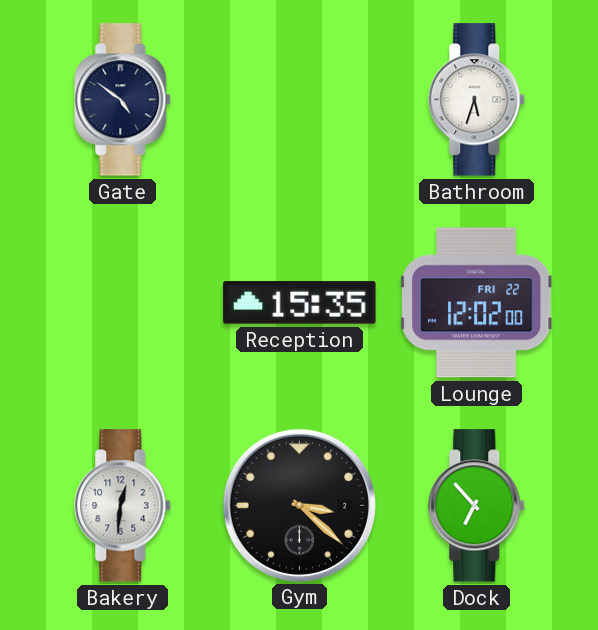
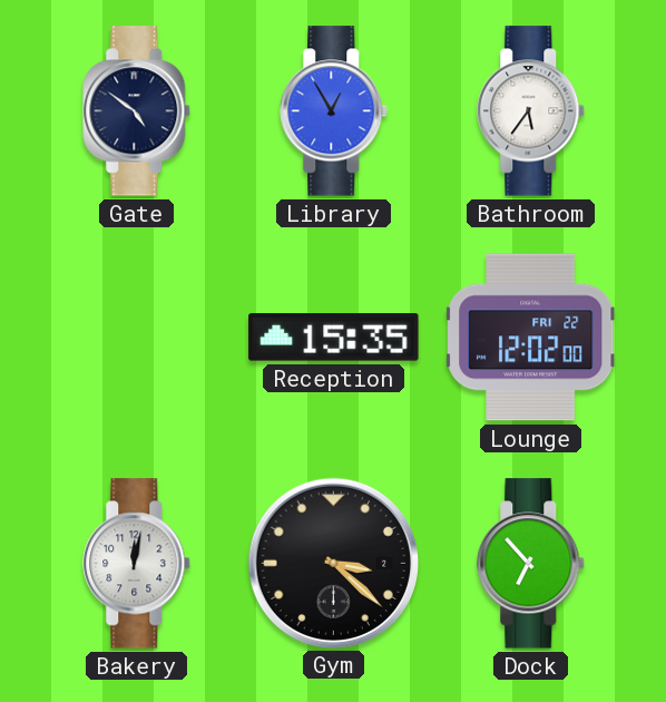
Library: none -> 12:55 (334, 111)
Bathroom: 5:33 -> 5:36 (531, 111)
Bakery: 12:31 -> 12:02 (137, 564)
